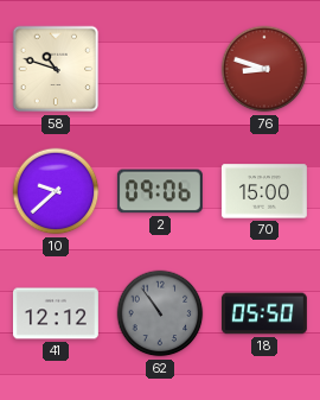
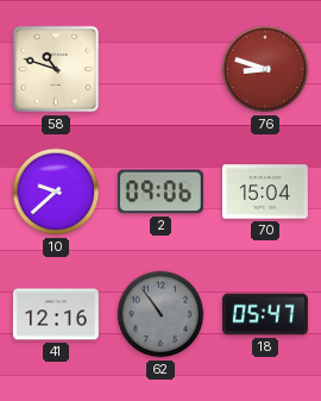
70: 15:00 -> 15:04 (265, 192)
41: 12:12 -> 12:16 (56, 314)
18: 05:50 -> 05:47 (265, 314)
